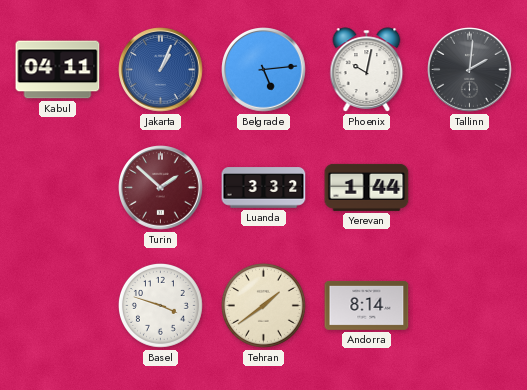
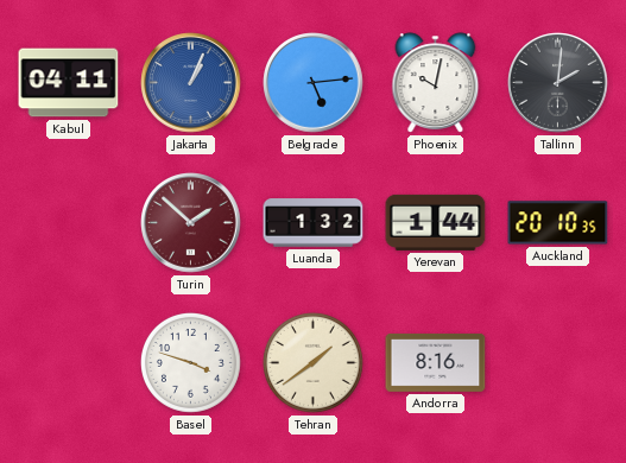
Luanda: 3:32 -> 1:32 (314, 223)
Auckland: none -> 20:10 (558, 223)
Andorra: 8:14 -> 8:16 (436, 362)
